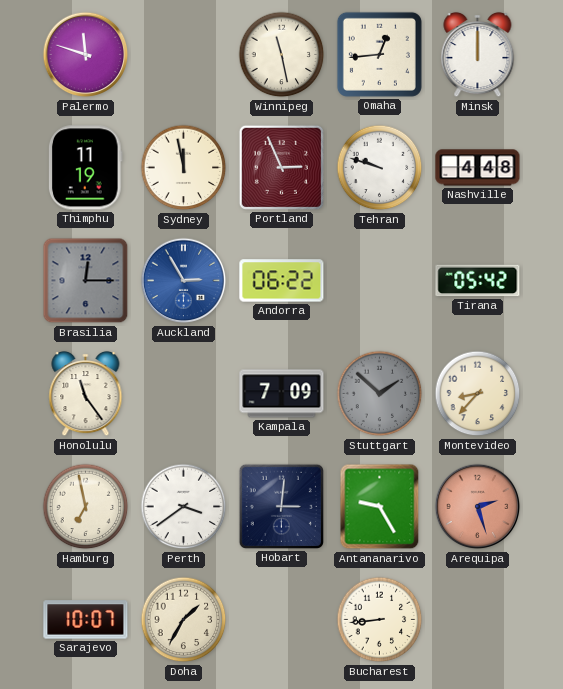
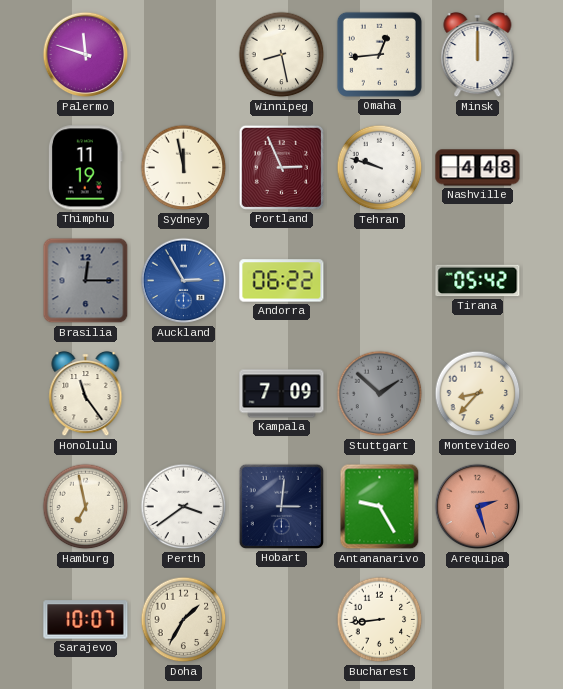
Winnipeg: 11:28 -> 8:28 (282, 55)
